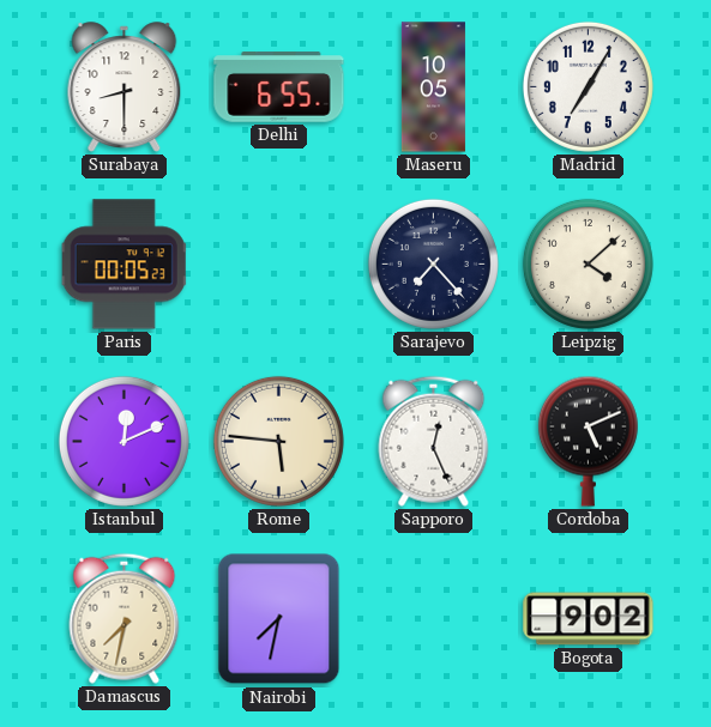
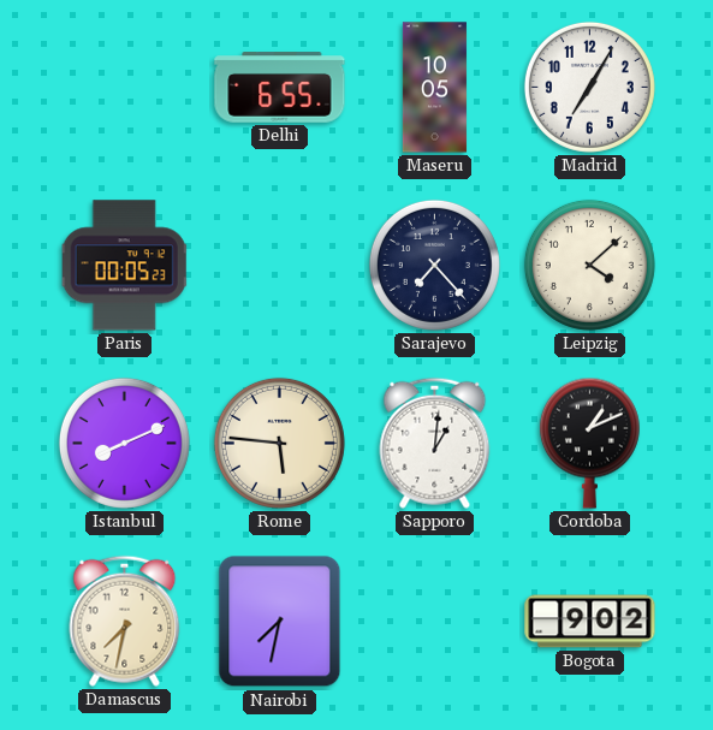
Surabaya: 8:30 -> none (125, 87)
Istanbul: 12:11 -> 8:11 (124, 443)
Sapporo: 12:26 -> 1:01 (435, 443)
Cordoba: 5:11 -> 1:11 (589, 443)
